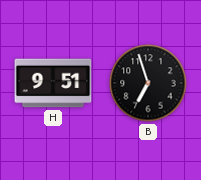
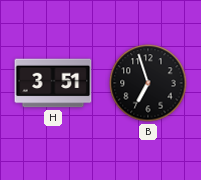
H: 9:51 -> 3:51 (53, 83)
